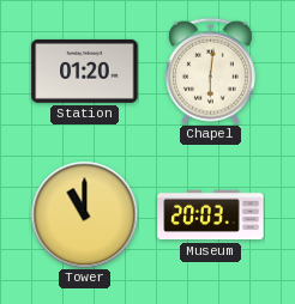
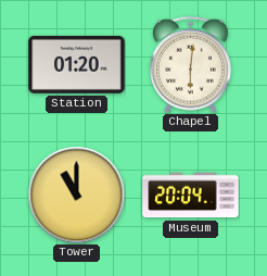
Museum: 20:03 -> 20:04 (191, 196)
